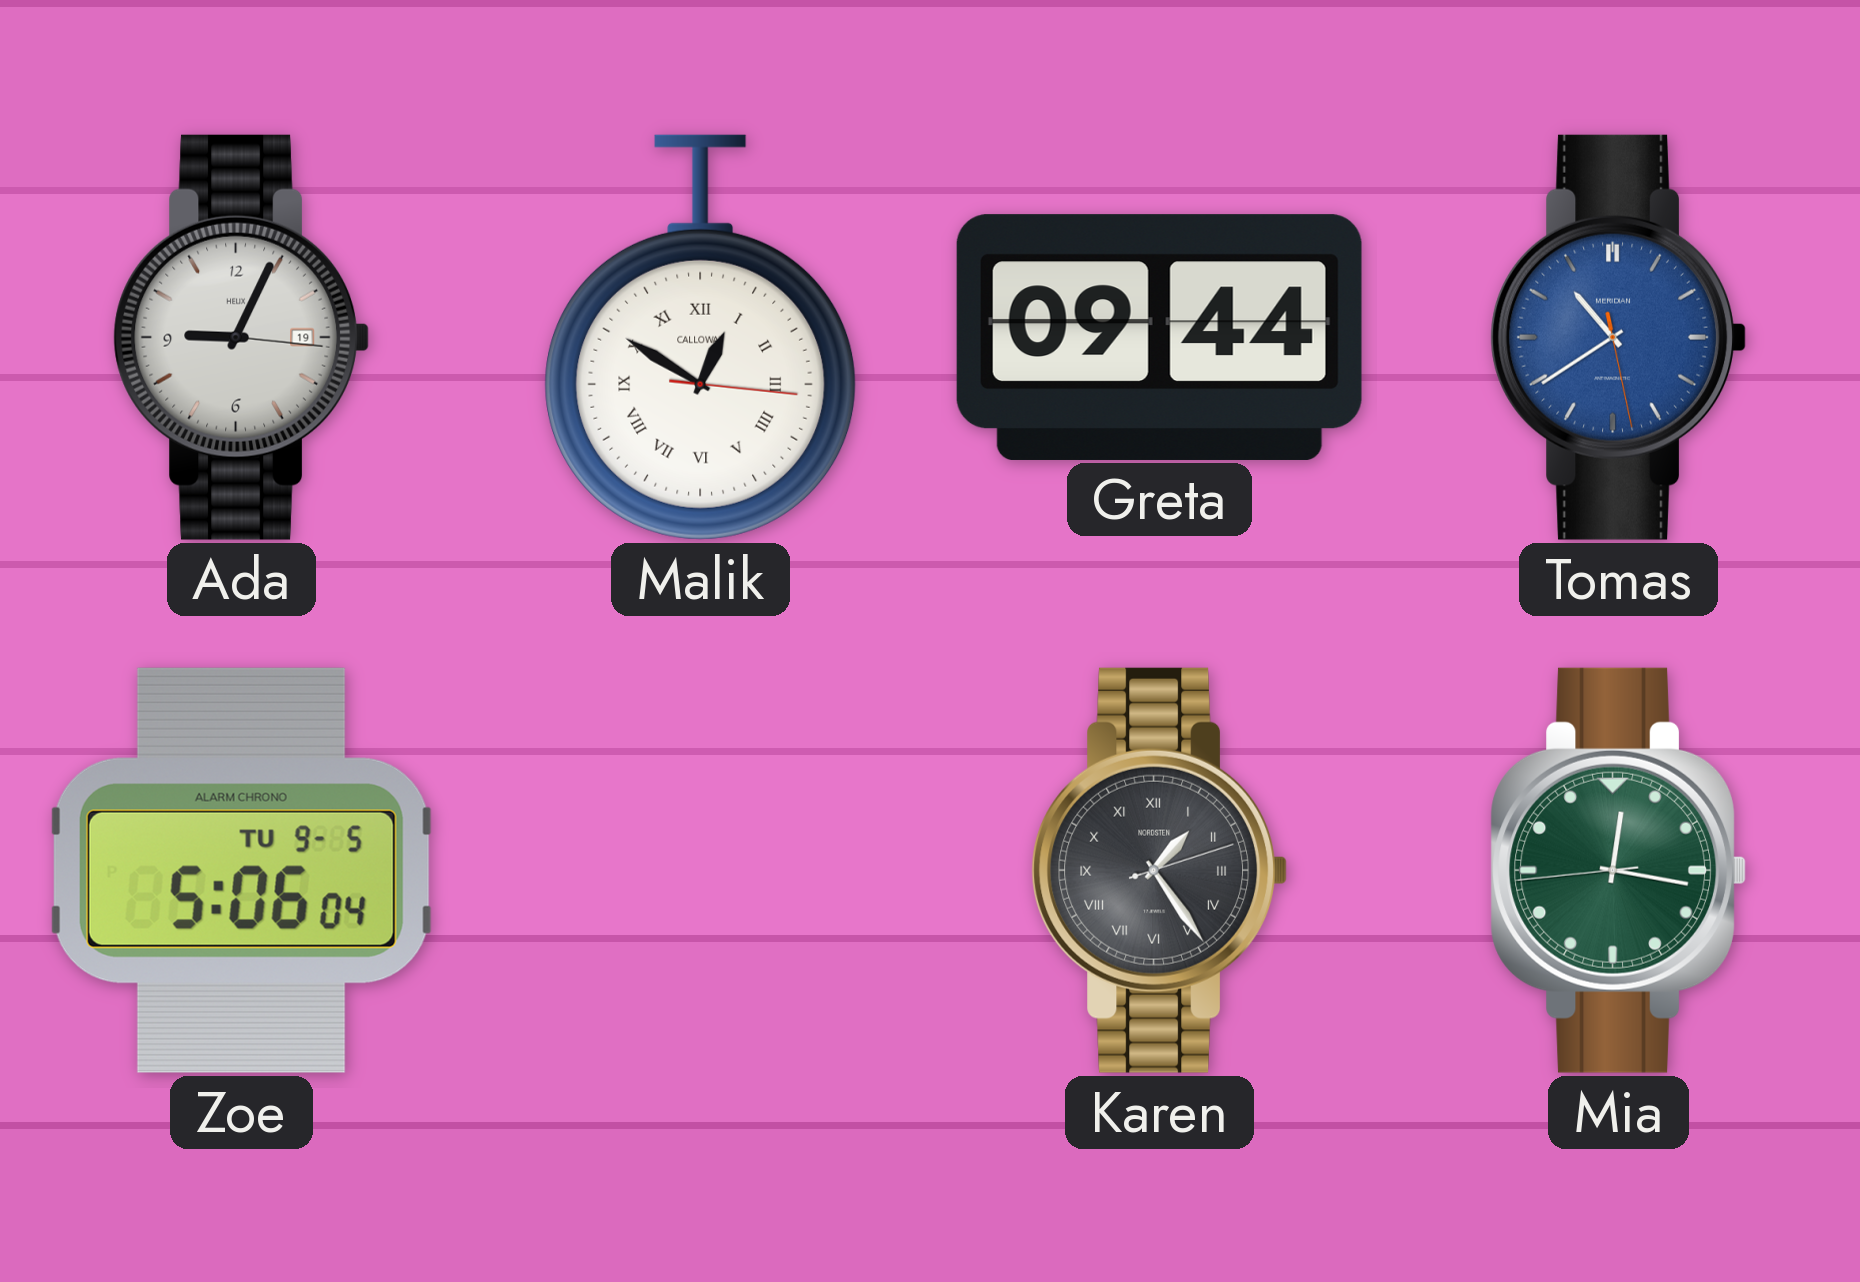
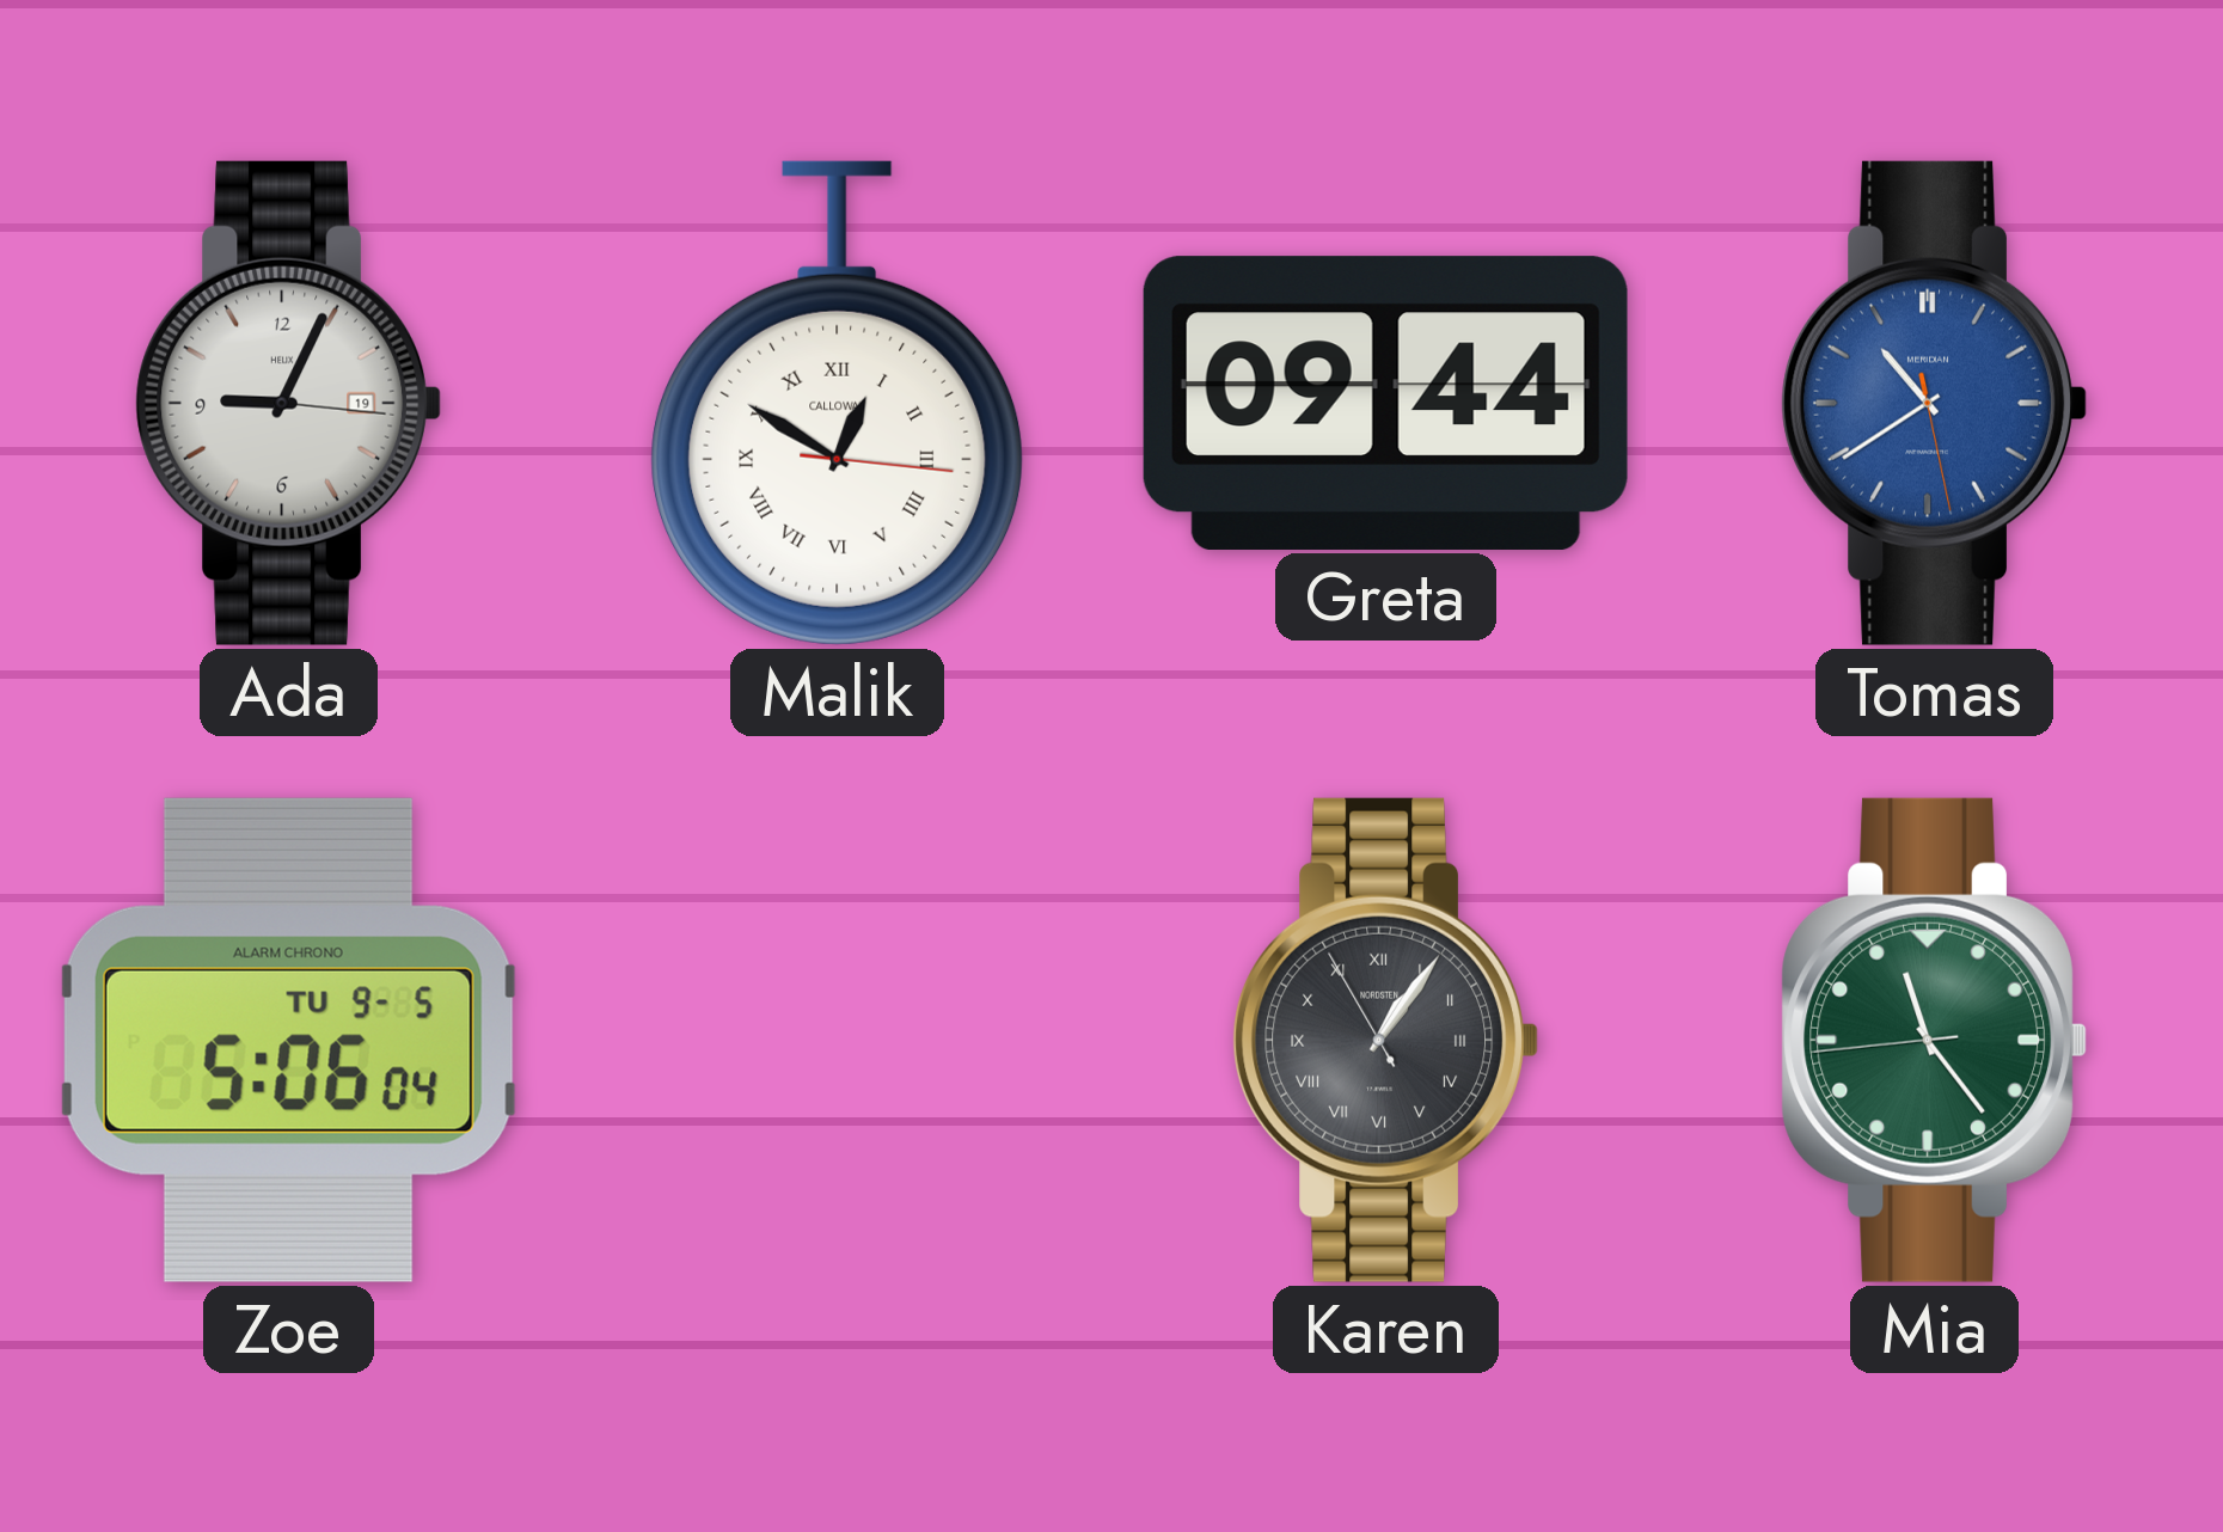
Karen: 1:24 -> 1:05 (1385, 1040)
Mia: 12:16 -> 11:23 (1934, 1040)
